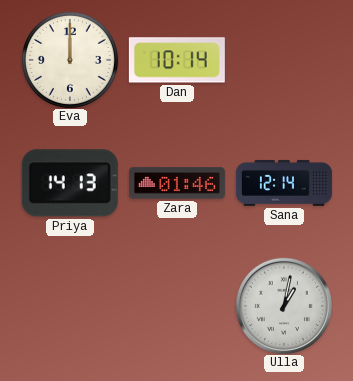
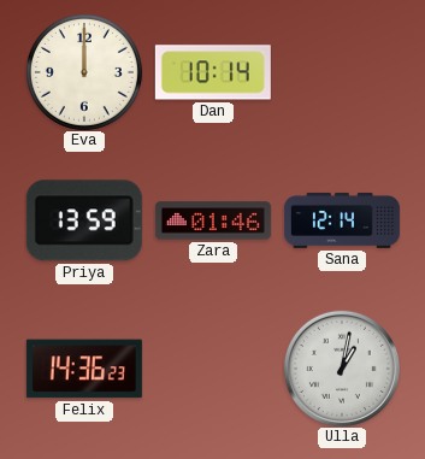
Priya: 14:13 -> 13:59 (84, 220)
Felix: none -> 14:36 (84, 369)
